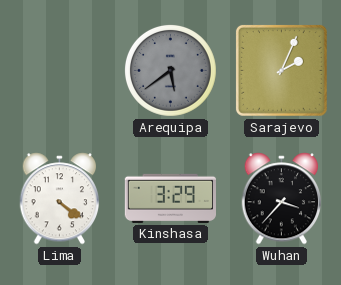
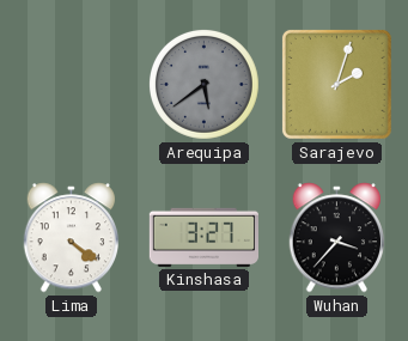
Sarajevo: 2:04 -> 2:03 (336, 84)
Kinshasa: 3:29 -> 3:27 (203, 237)
